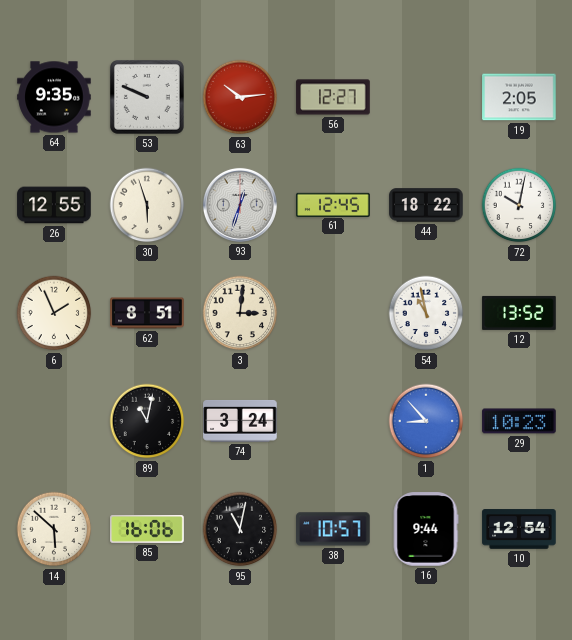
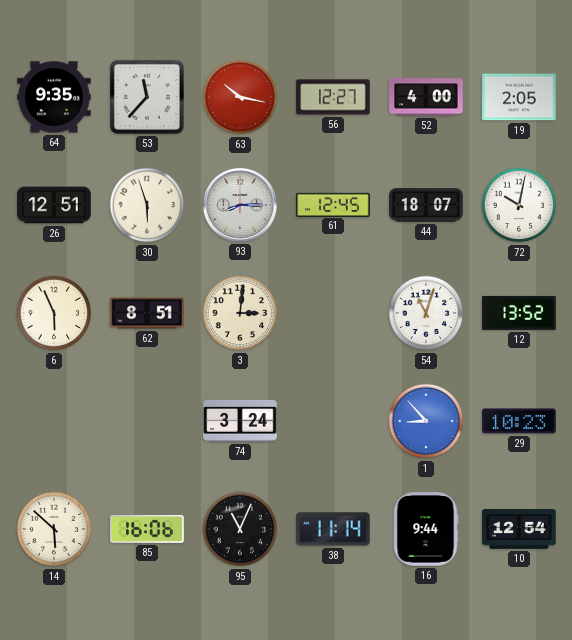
53: 9:49 -> 11:37 (147, 97)
63: 10:14 -> 10:17 (240, 97)
52: none -> 4:00 (426, 97)
26: 12:55 -> 12:51 (54, 205)
93: 12:33 -> 8:15 (240, 205)
44: 18:22 -> 18:07 (426, 205)
6: 1:56 -> 5:56 (54, 313)
54: 10:58 -> 11:03 (426, 313)
89: 11:02 -> none (147, 421)
95: 11:02 -> 11:04 (240, 529)
38: 10:57 -> 11:14 (333, 529)
